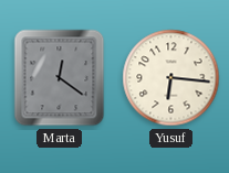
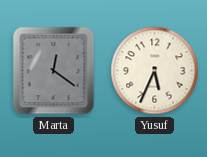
Yusuf: 6:16 -> 5:34 (155, 71)
